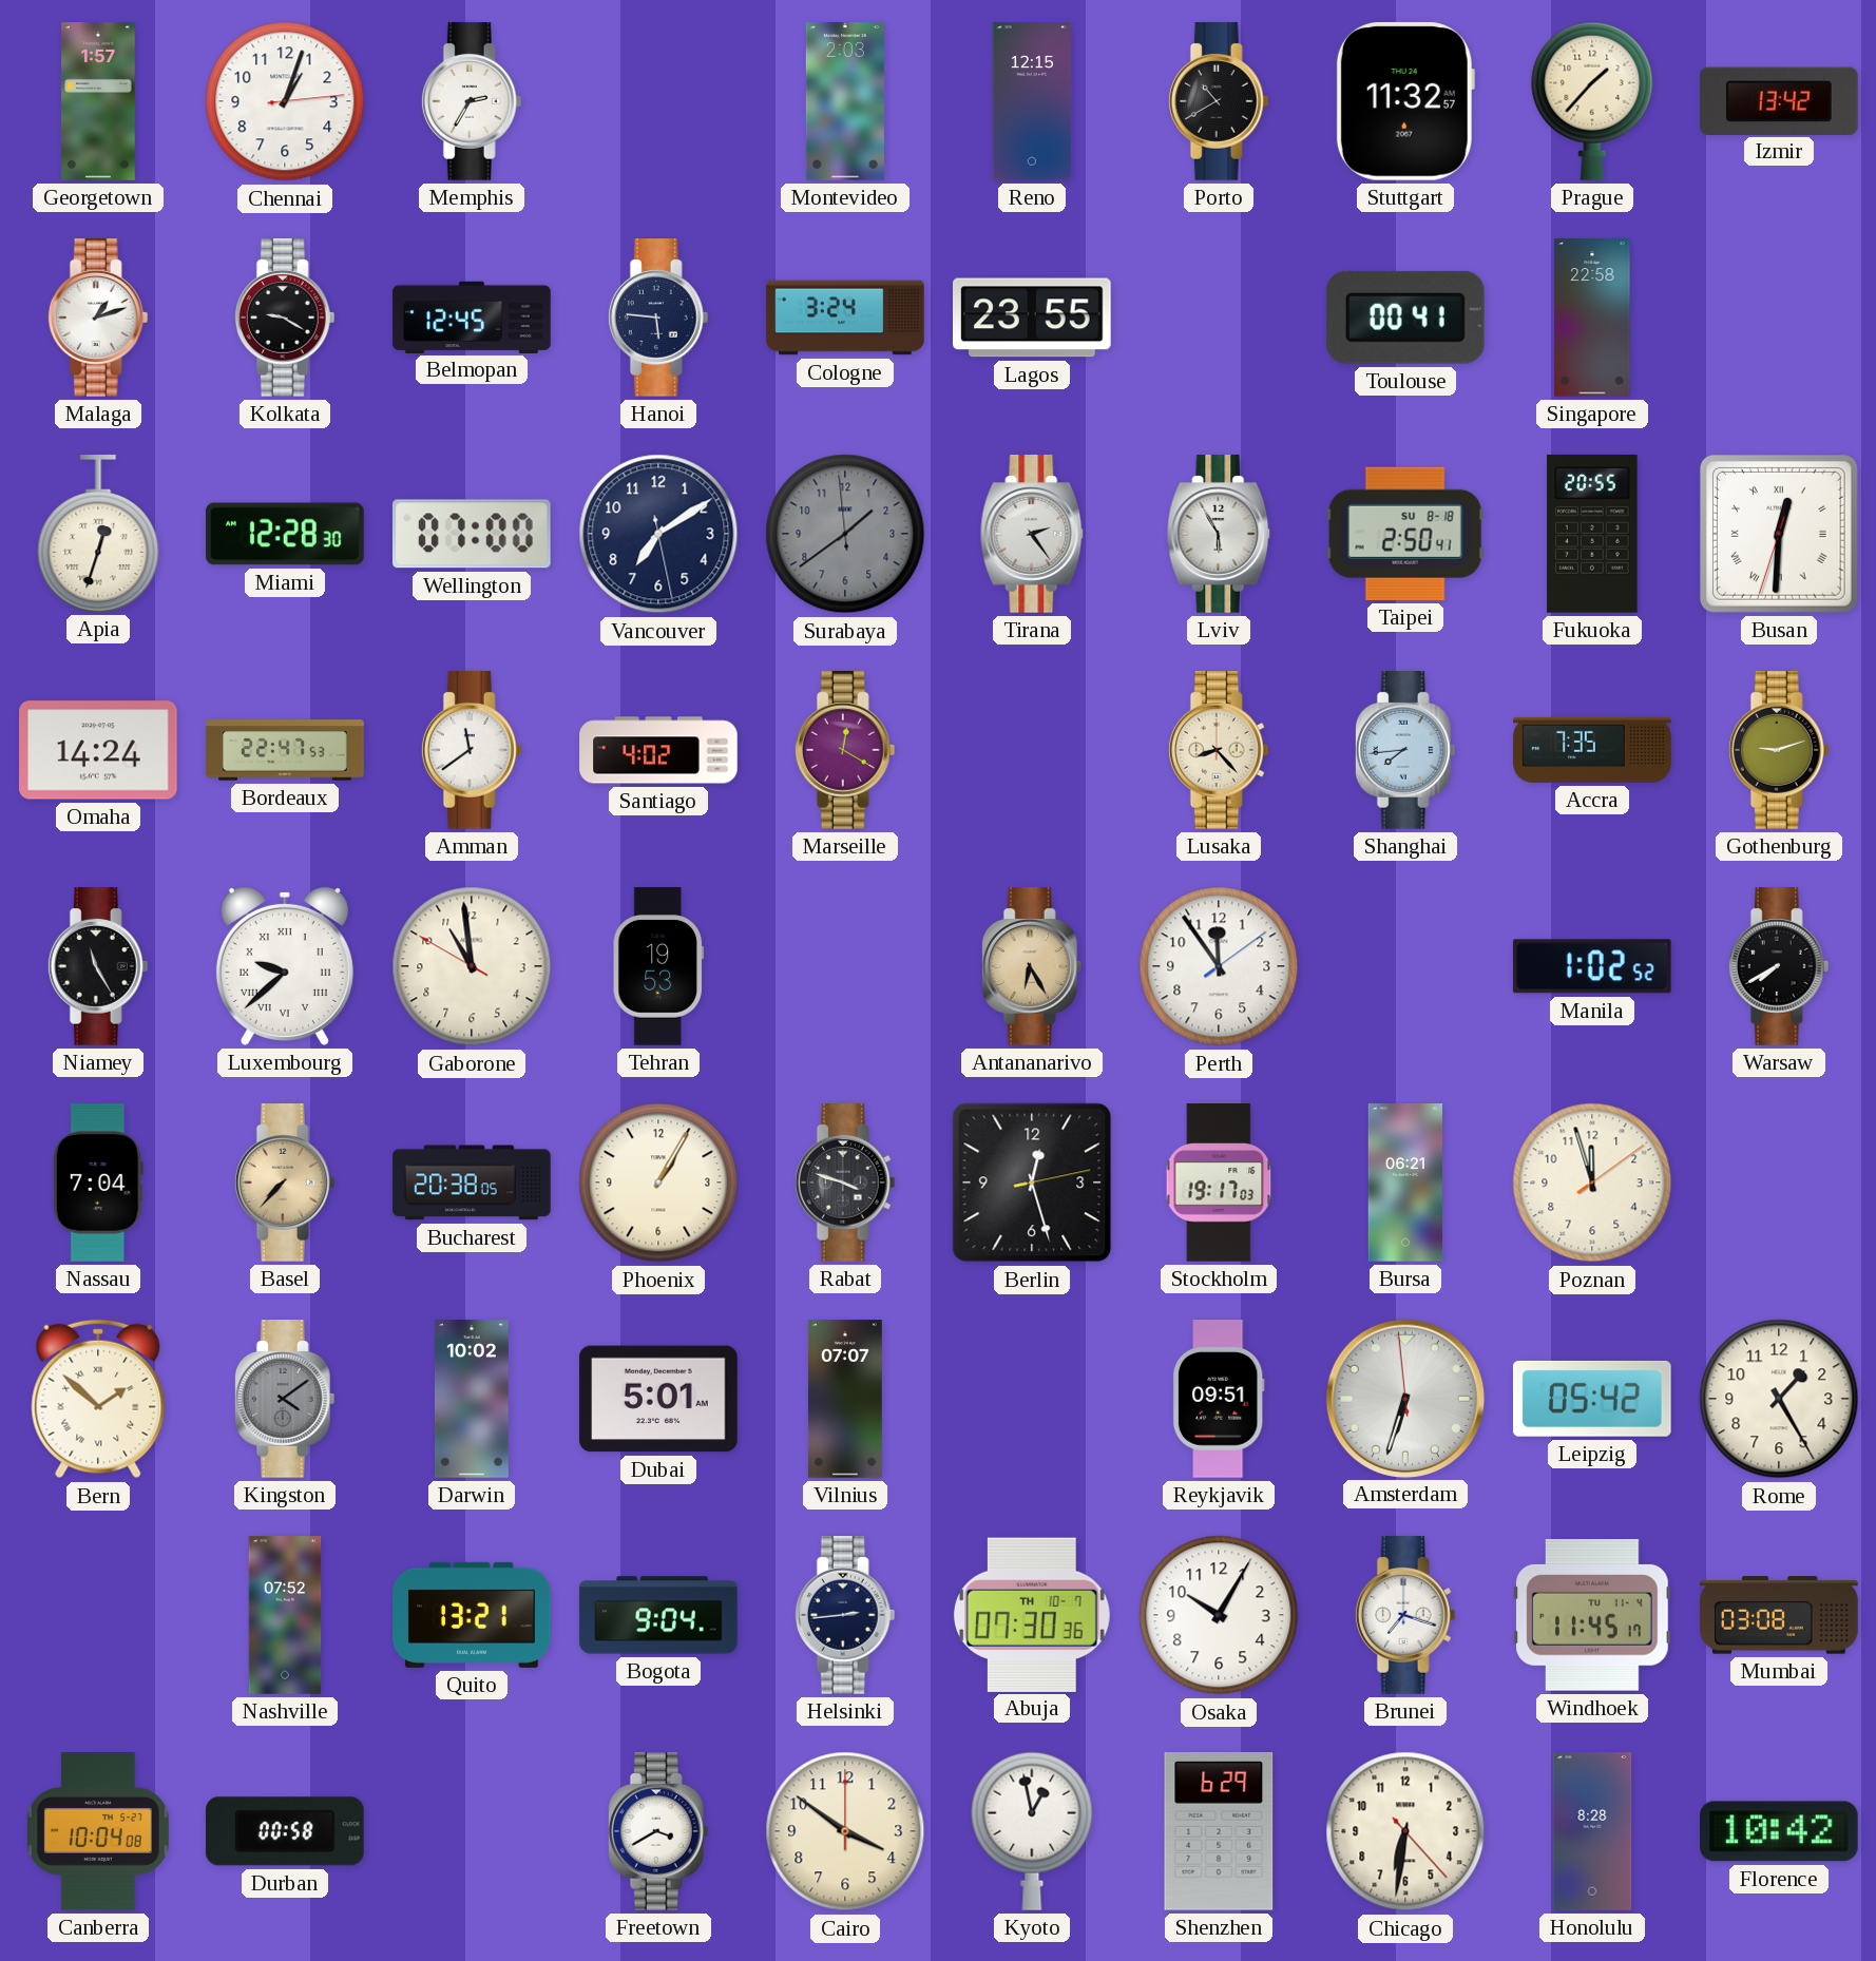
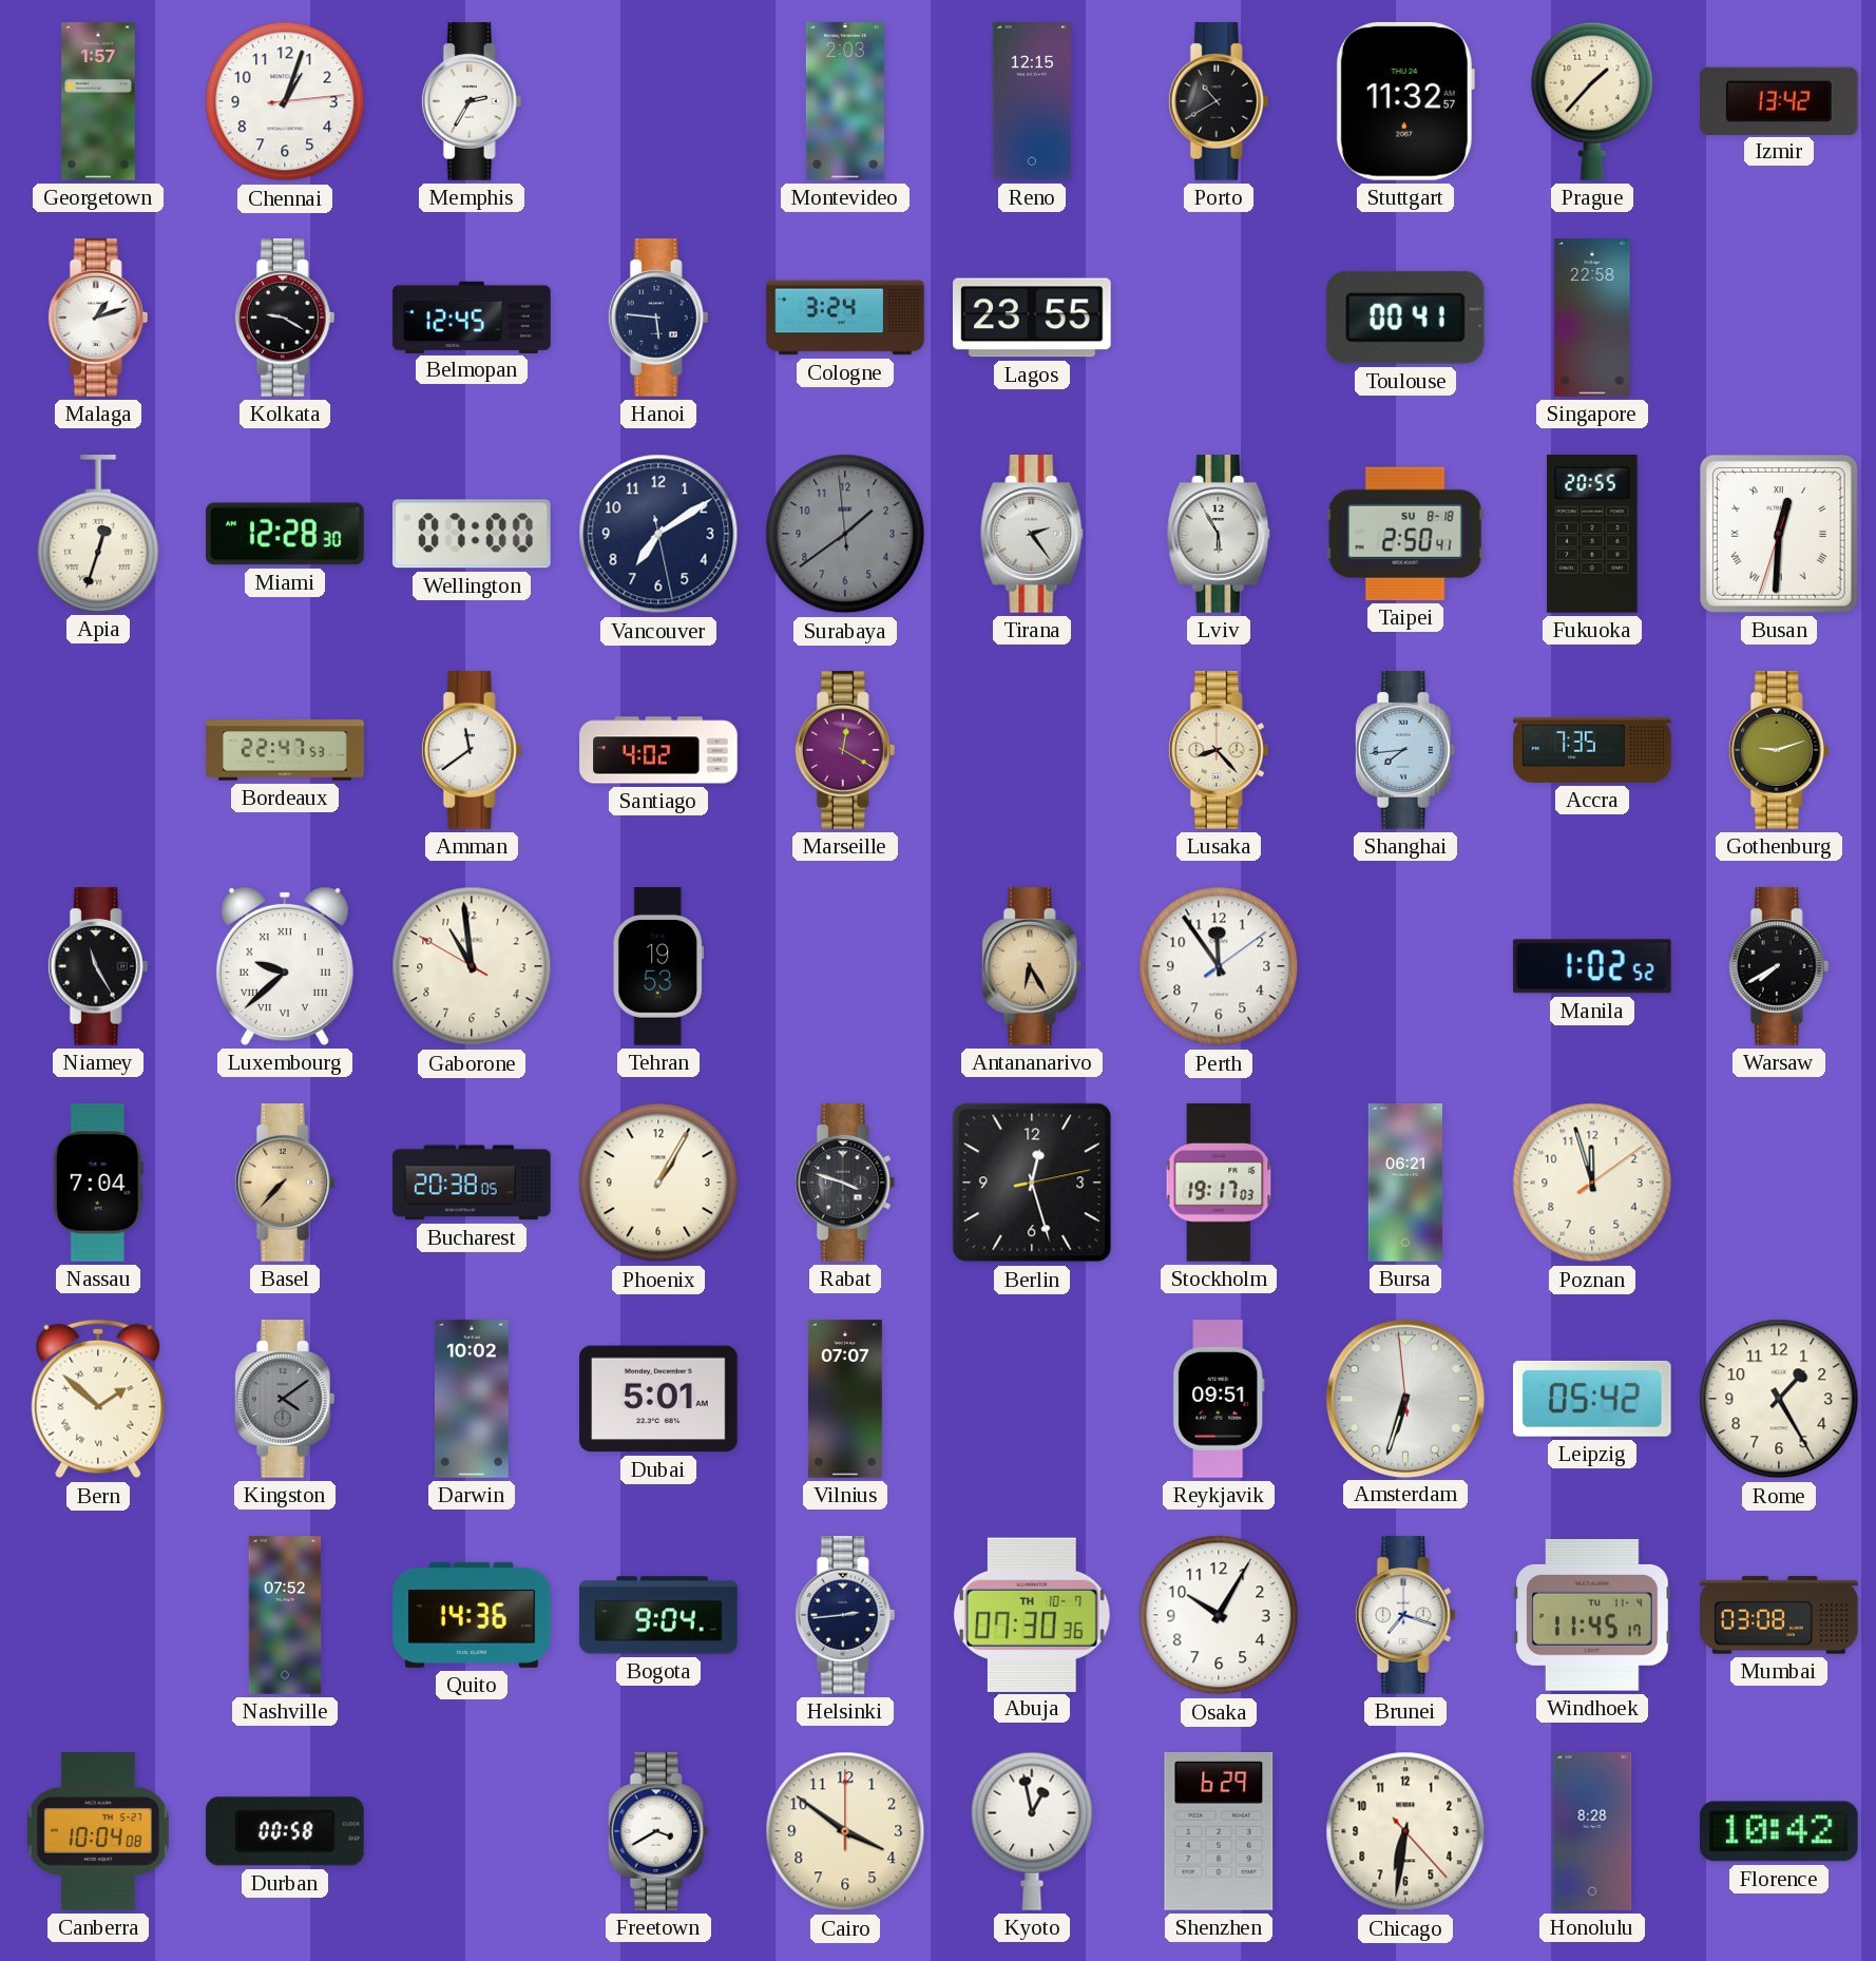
Omaha: 14:24 -> none (99, 750)
Quito: 13:21 -> 14:36 (473, 1615)
